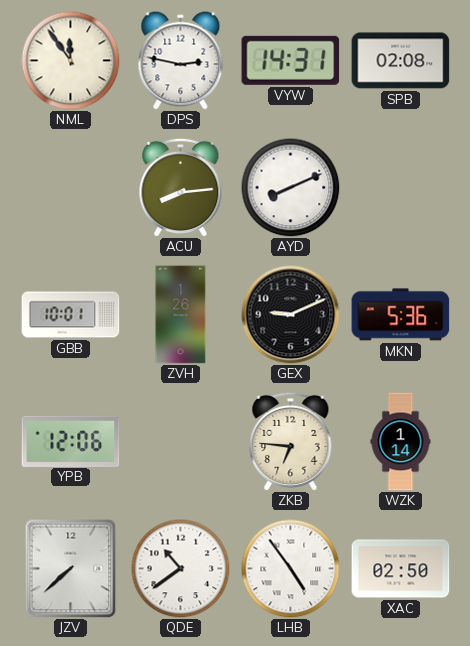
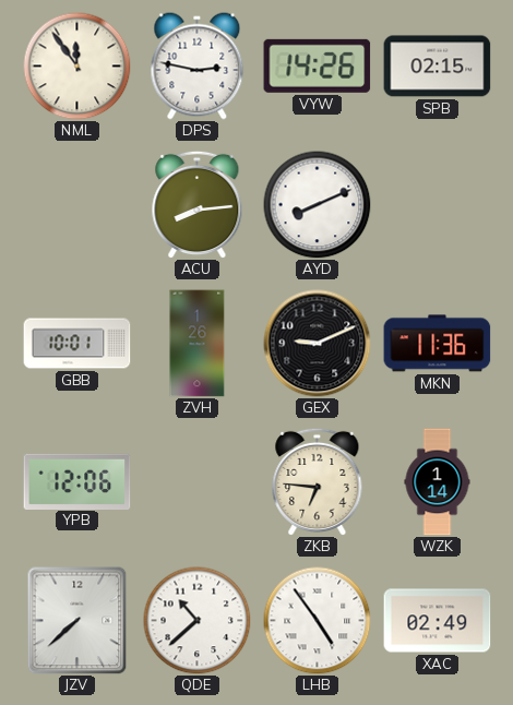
VYW: 14:31 -> 14:26 (318, 65)
SPB: 02:08 -> 02:15 (438, 67)
MKN: 5:36 -> 11:36 (438, 344)
QDE: 10:39 -> 10:38 (198, 621)
XAC: 02:50 -> 02:49 (438, 621)
